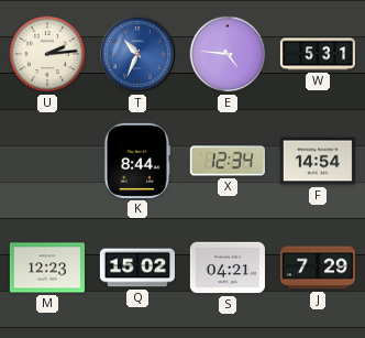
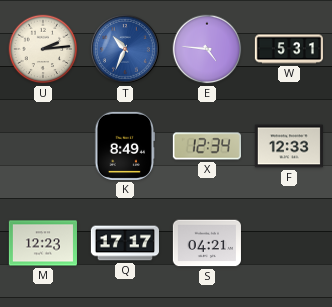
K: 8:44 -> 8:49 (124, 146)
F: 14:54 -> 12:33 (289, 146)
Q: 15:02 -> 17:17 (125, 243)
J: 7:29 -> none (317, 268)
